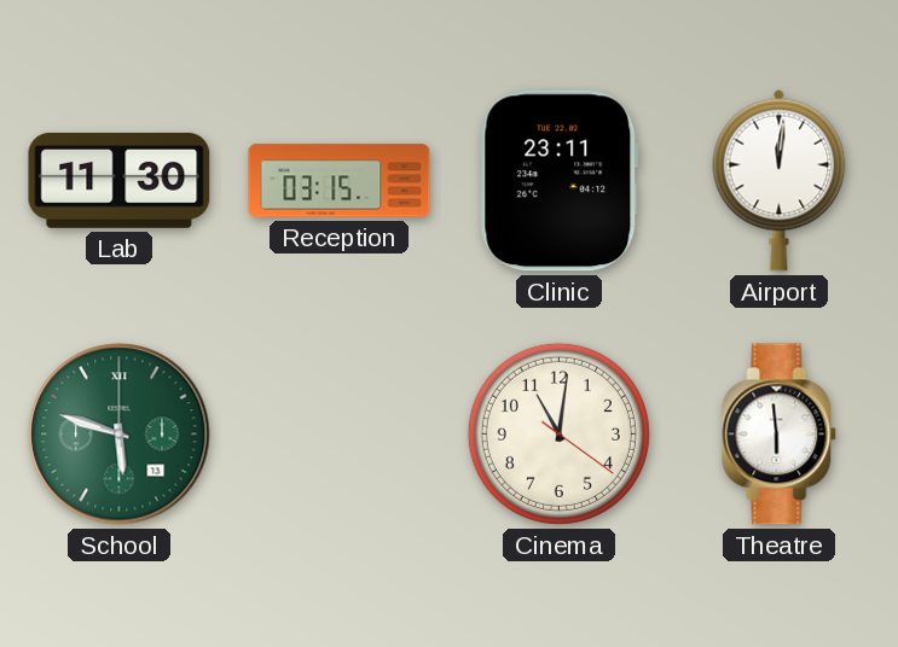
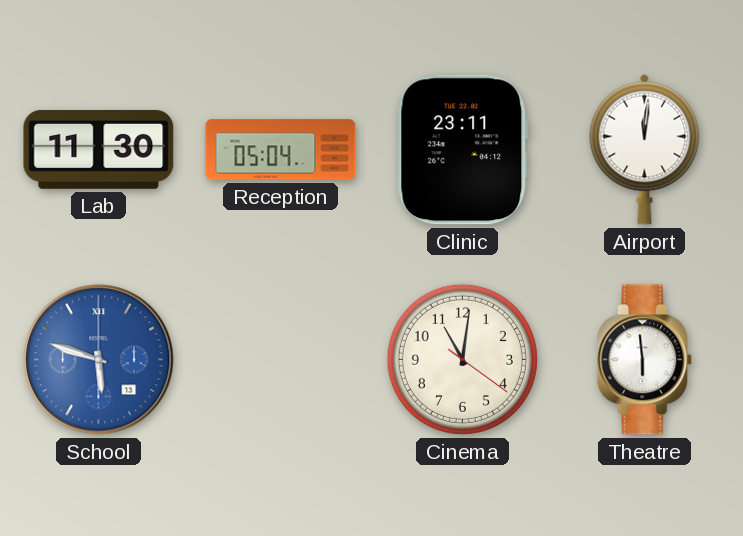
Reception: 03:15 -> 05:04 (281, 150)
School dial: green -> blue (99, 360)
